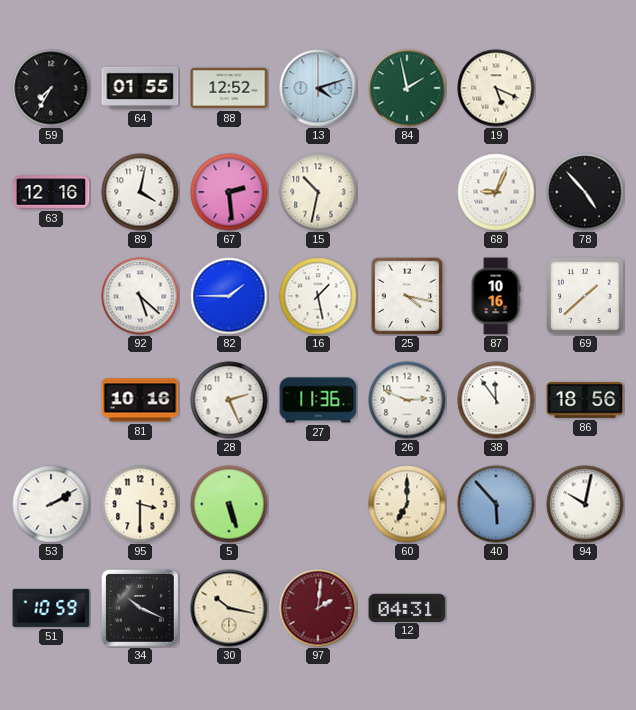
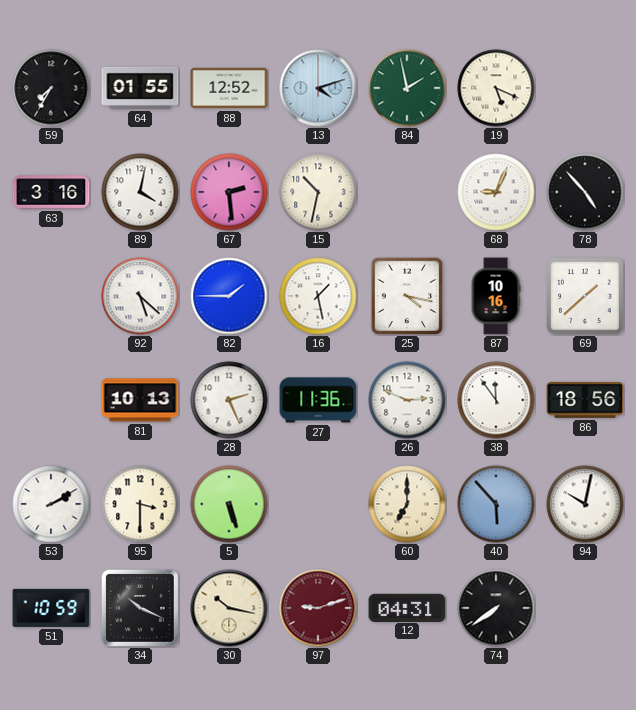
63: 12:16 -> 3:16 (51, 192)
81: 10:16 -> 10:13 (140, 400)
97: 2:01 -> 9:12 (318, 608)
74: none -> 7:39 (496, 608)
